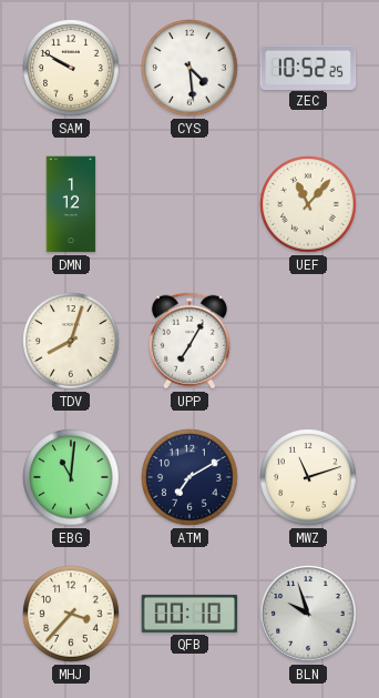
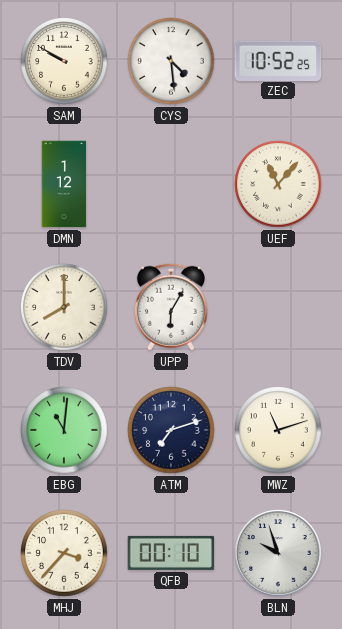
TDV: 8:03 -> 8:00 (64, 307)
UPP: 7:05 -> 6:05 (171, 307)
ATM: 7:10 -> 7:12 (171, 430)
